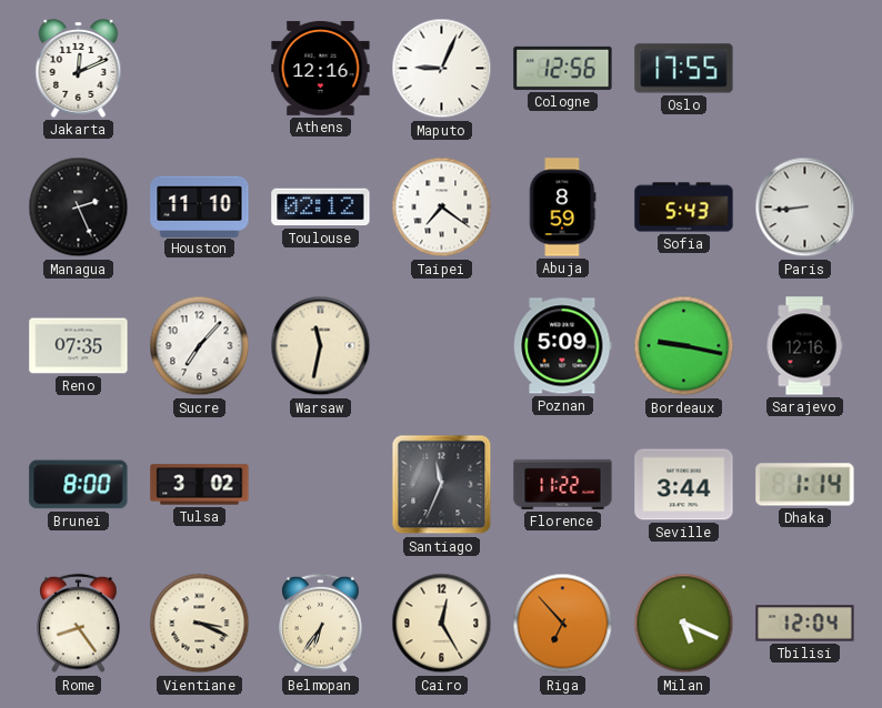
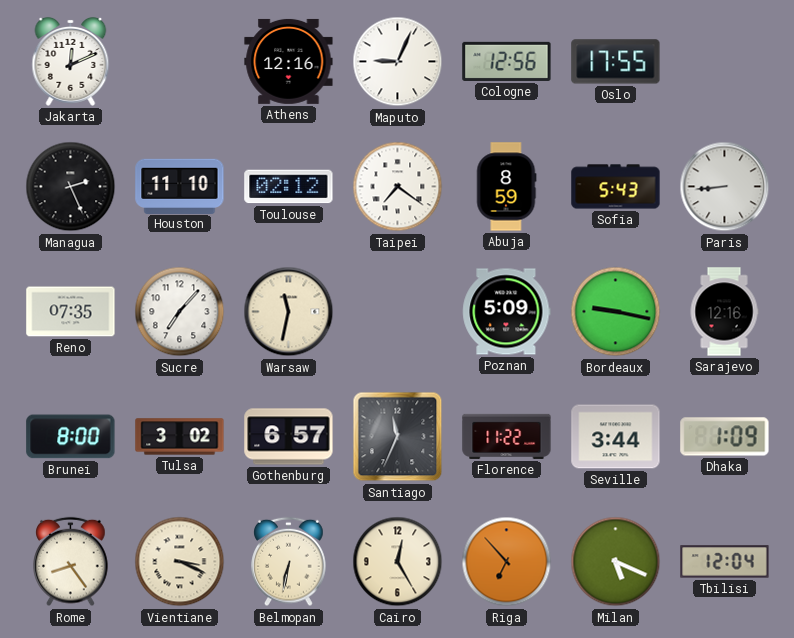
Gothenburg: none -> 6:57 (289, 437)
Dhaka: 1:14 -> 1:09 (725, 437)
Belmopan: 6:36 -> 6:32 (289, 562)
